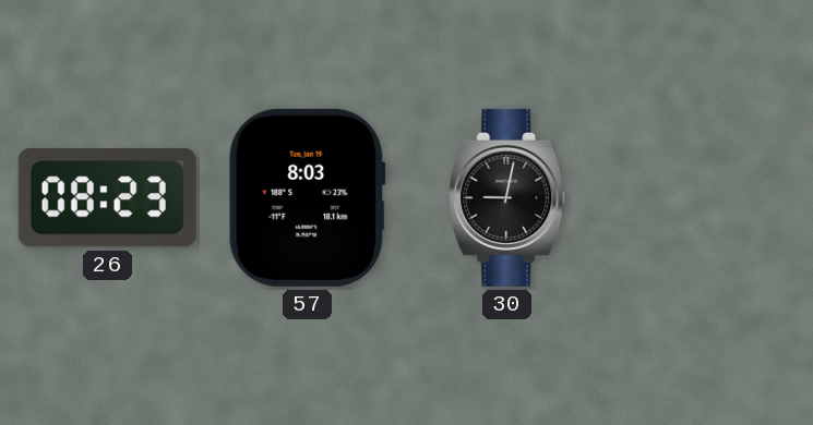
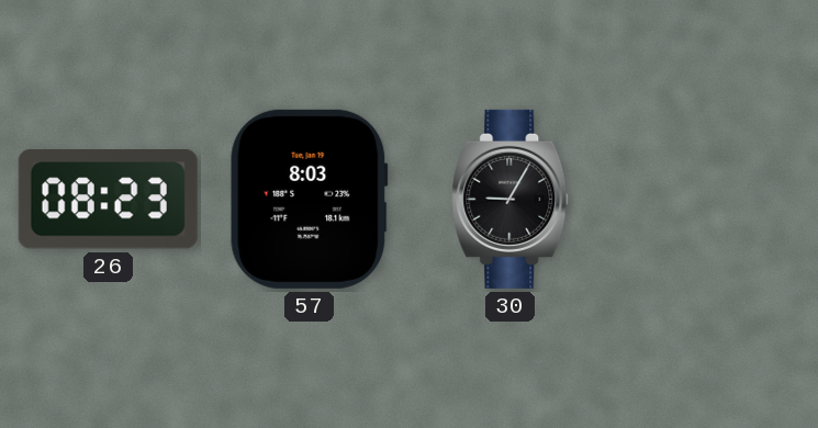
30: 9:02 -> 9:05 (511, 199)
